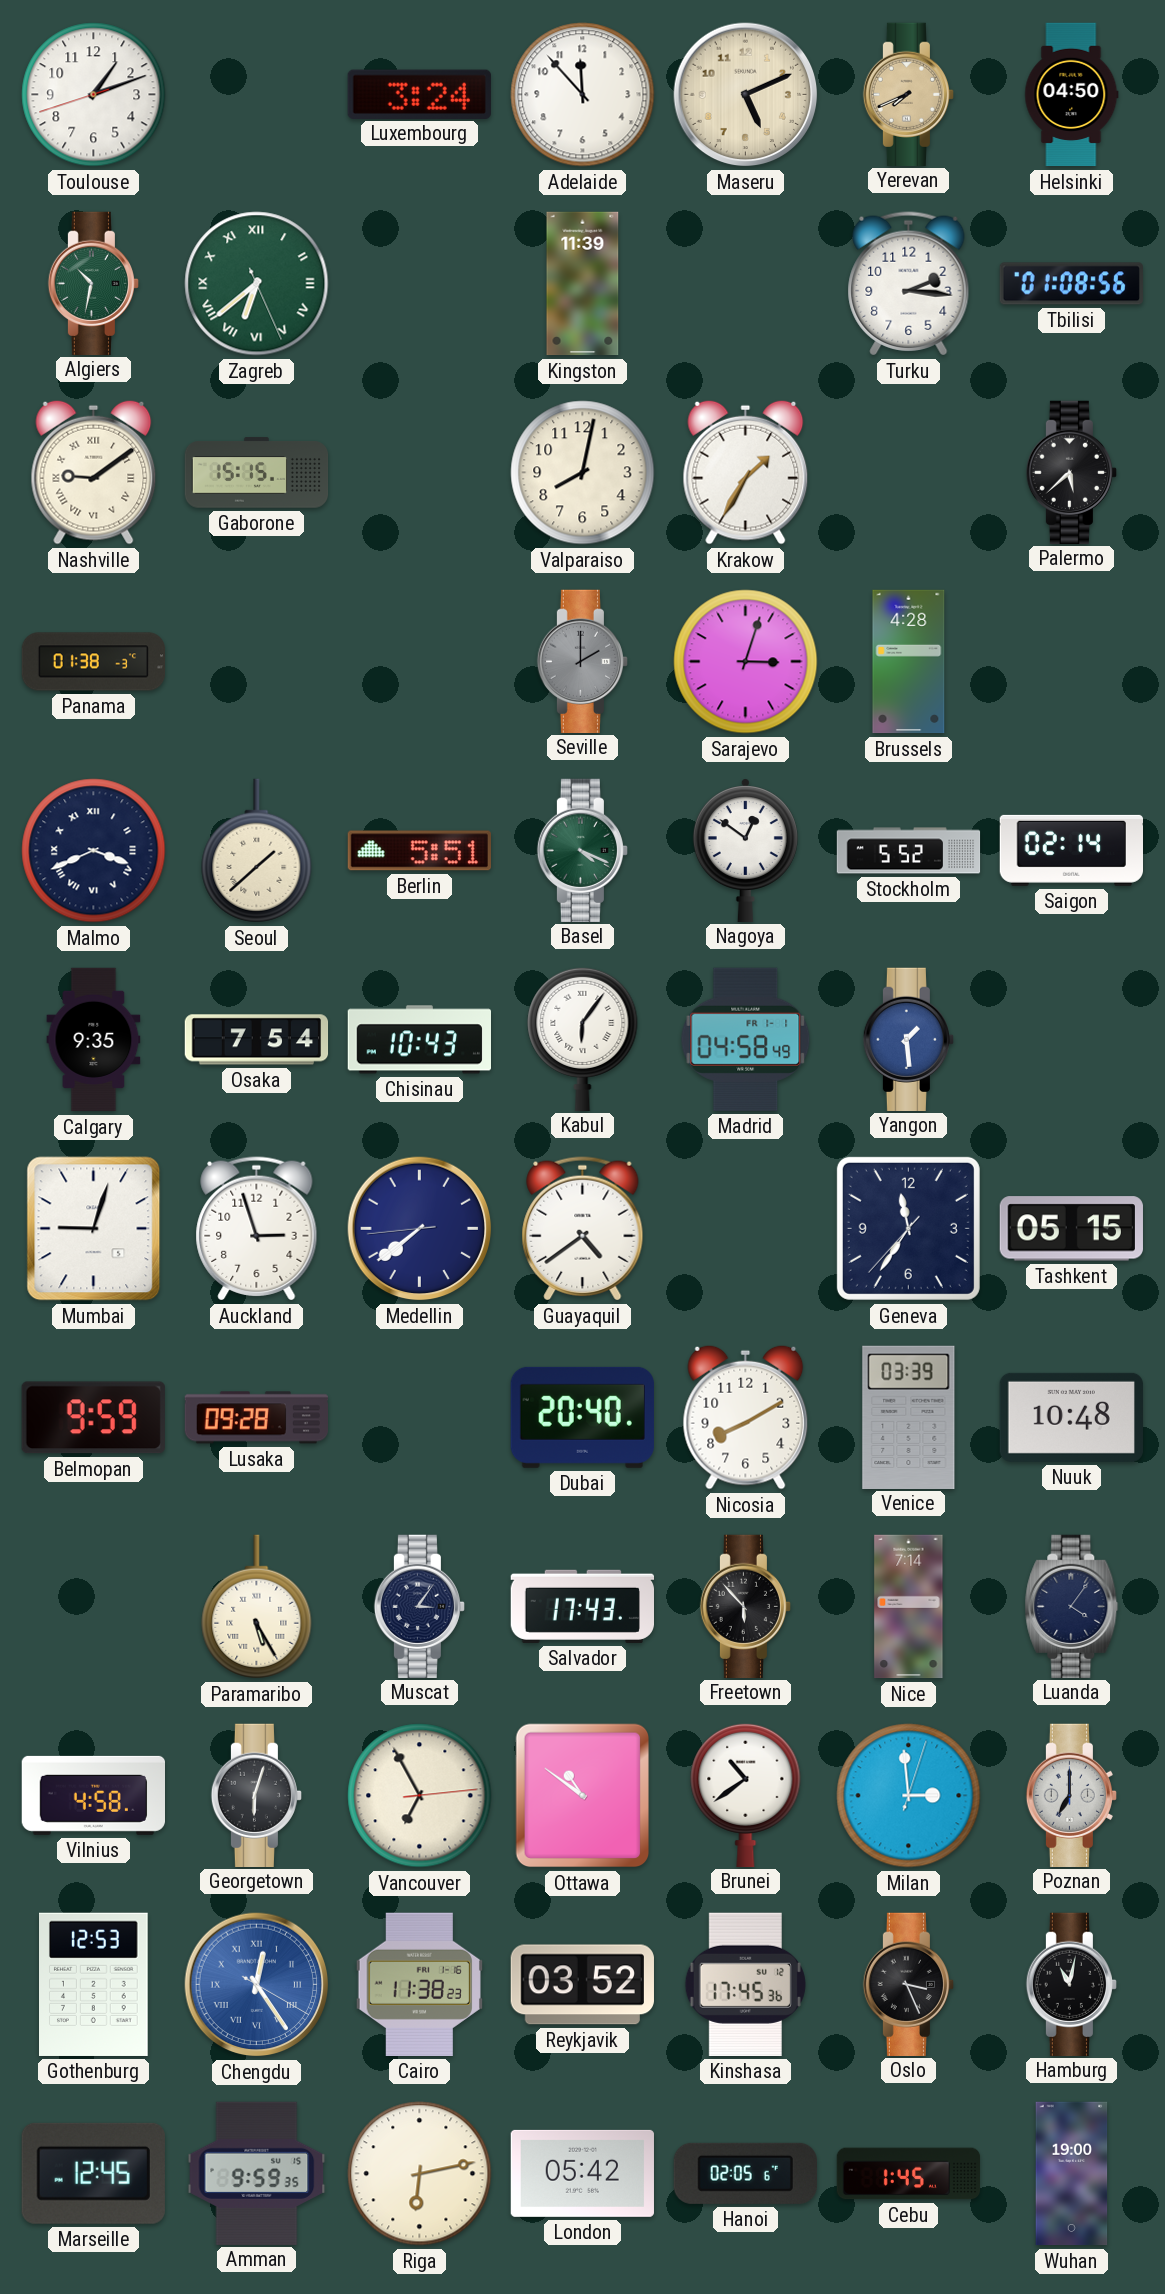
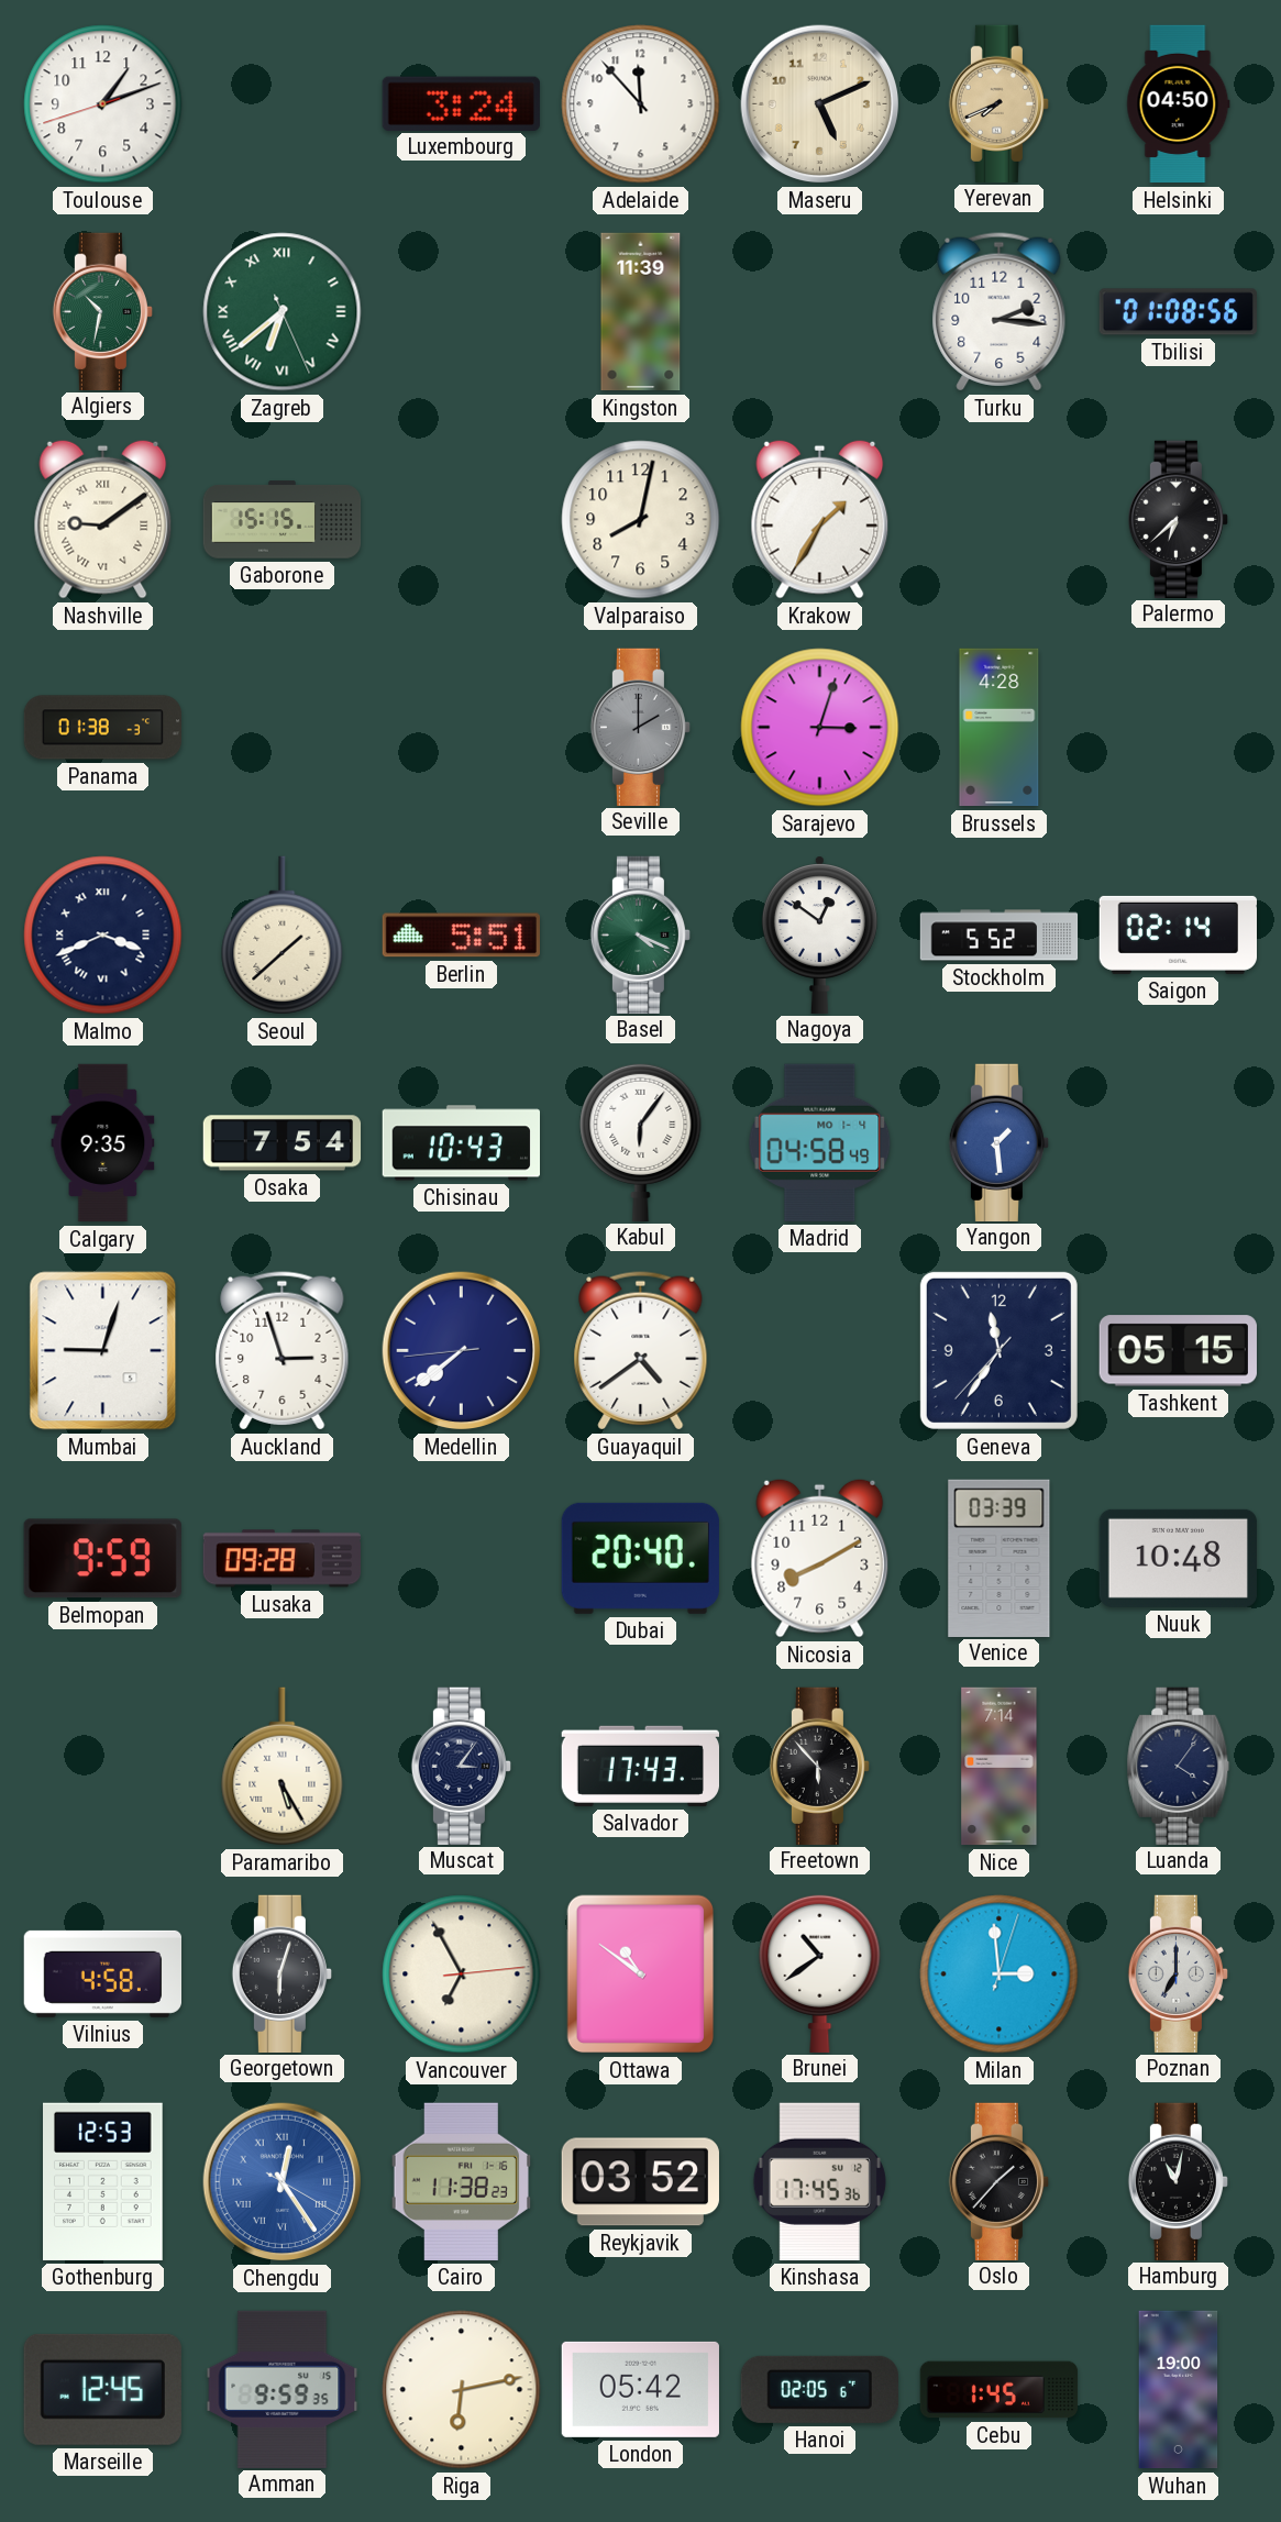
Palermo: 5:38 -> 6:38 (1178, 519)
Madrid date: FR 1-1 -> MO 1-4 (820, 1142)
Oslo: 3:26 -> 1:37 (998, 2181)
